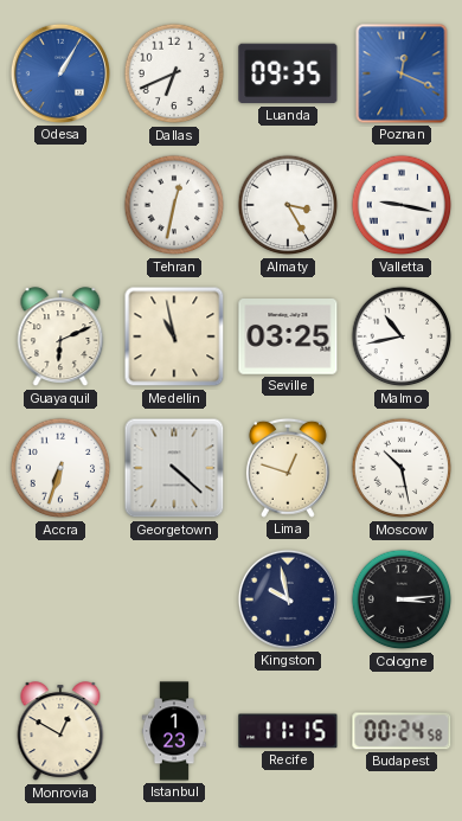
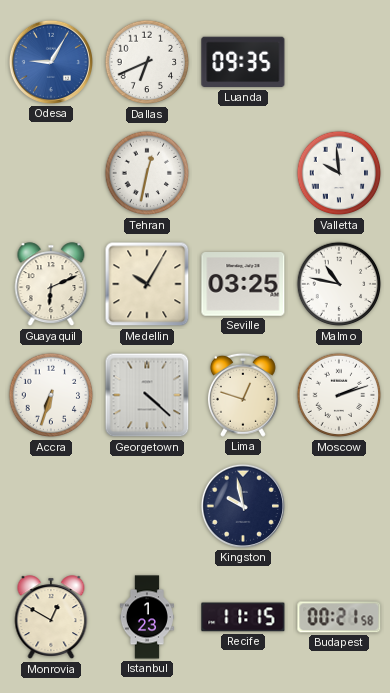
Odesa: 1:05 -> 9:05 (51, 62)
Poznan: 12:19 -> none (402, 73)
Almaty: 3:25 -> none (288, 205)
Valletta: 9:17 -> 9:59 (339, 173)
Medellin: 10:58 -> 10:05 (147, 284)
Malmo: 10:43 -> 10:47 (339, 284)
Moscow: 10:28 -> 2:12 (339, 395)
Cologne: 3:14 -> none (402, 599)
Budapest: 00:24 -> 00:21 (339, 617)
